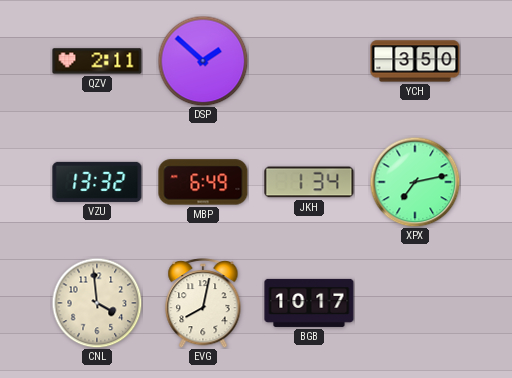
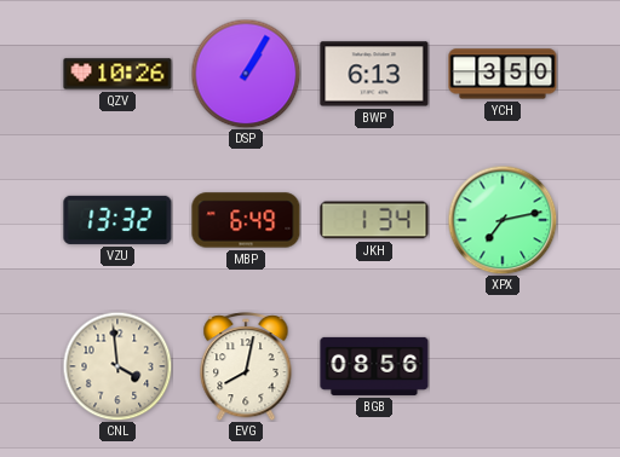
QZV: 2:11 -> 10:26 (117, 74)
DSP: 1:52 -> 1:05 (246, 74)
BWP: none -> 6:13 (374, 74)
BGB: 10:17 -> 08:56 (374, 366)
